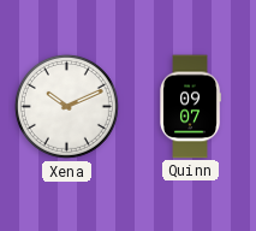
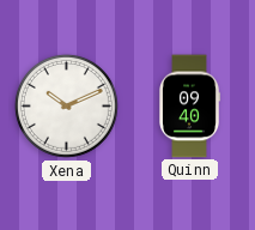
Quinn: 09:07 -> 09:40 (189, 107)
